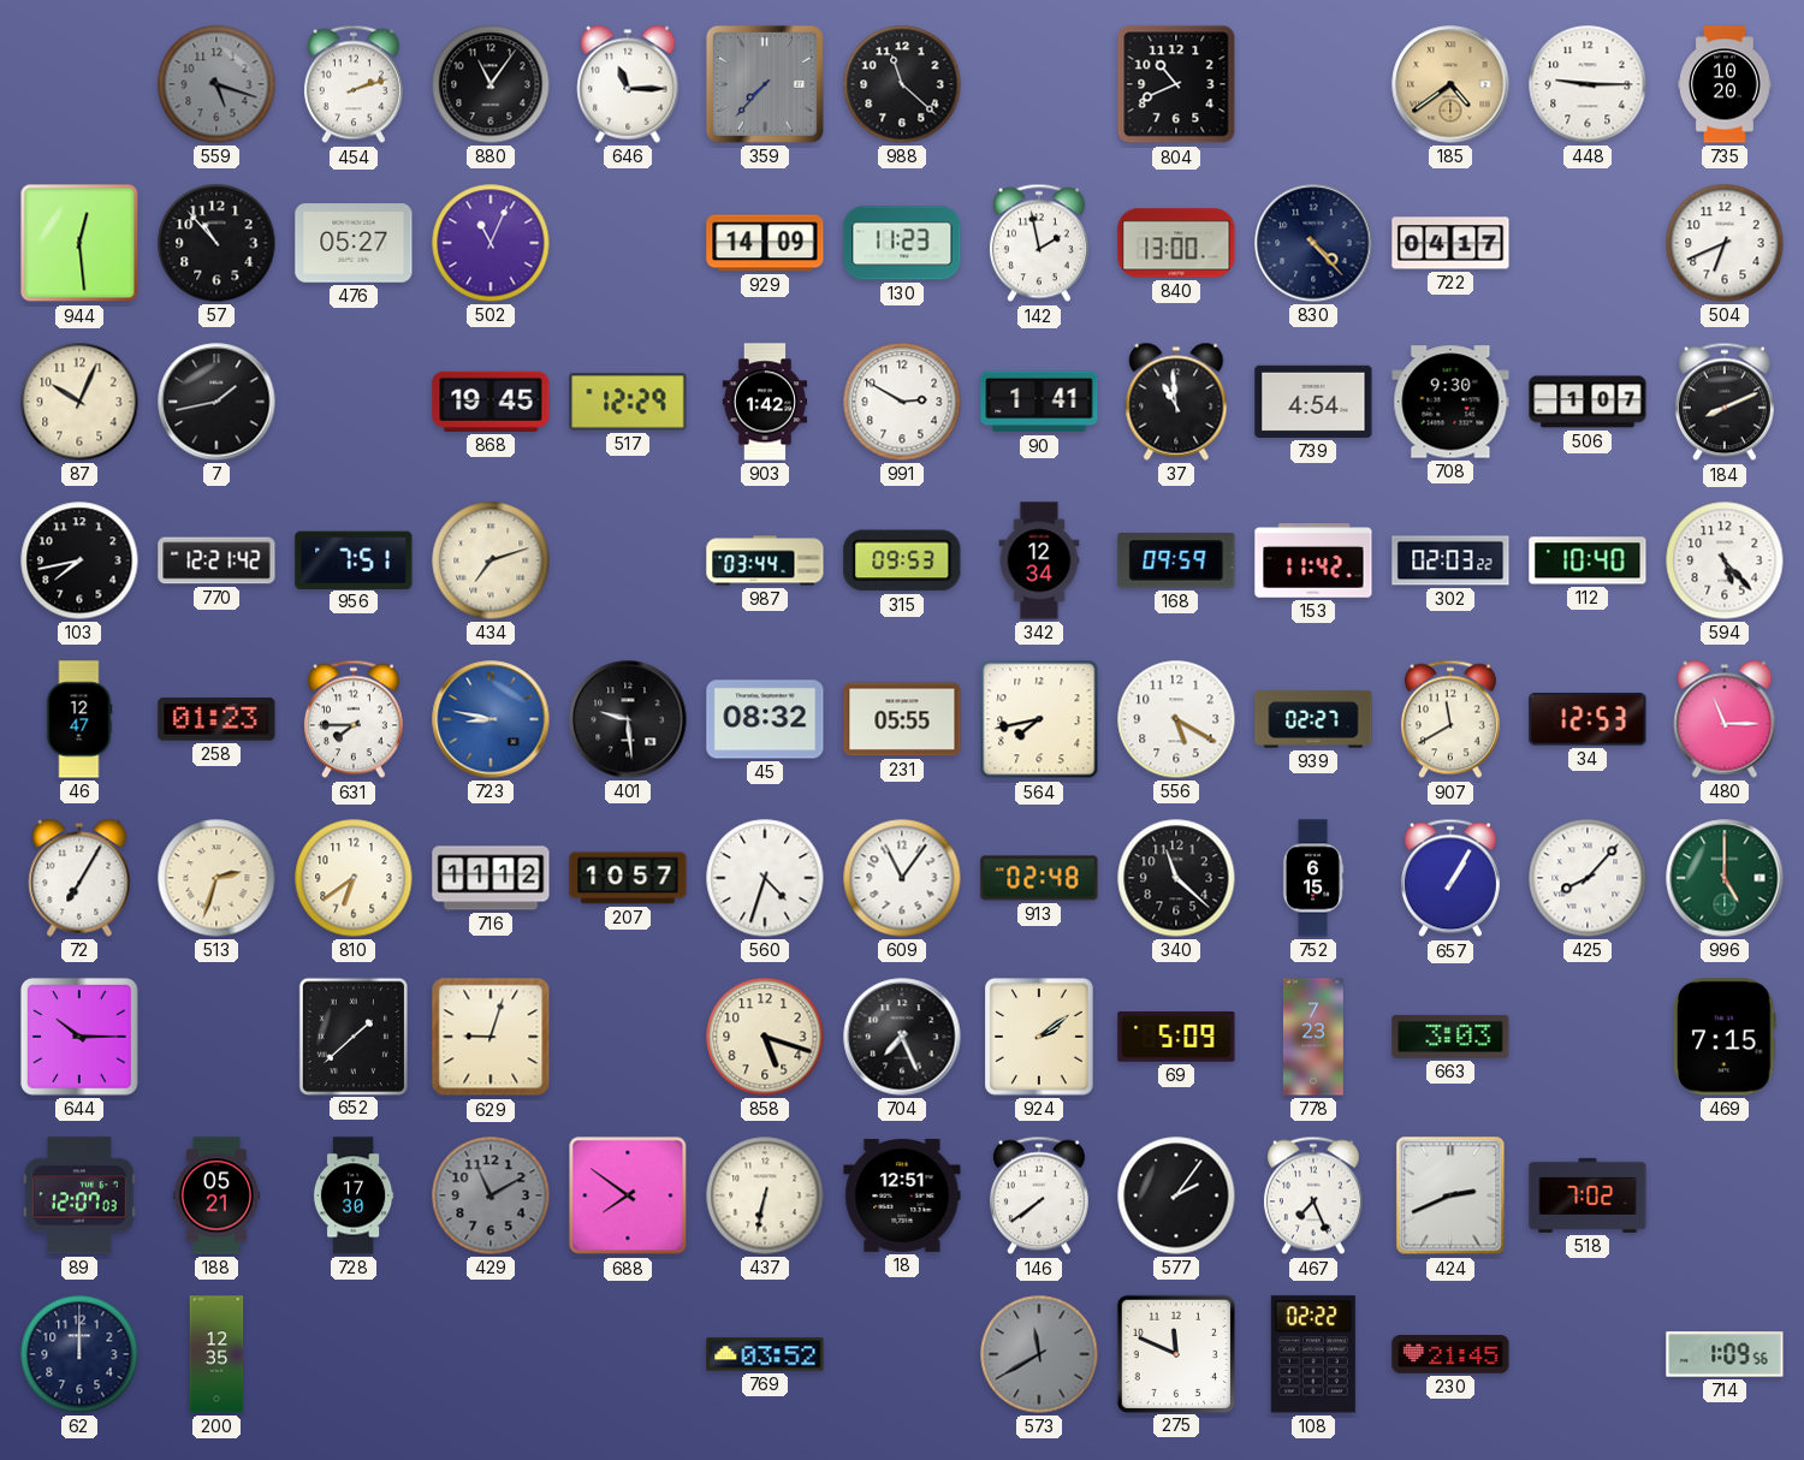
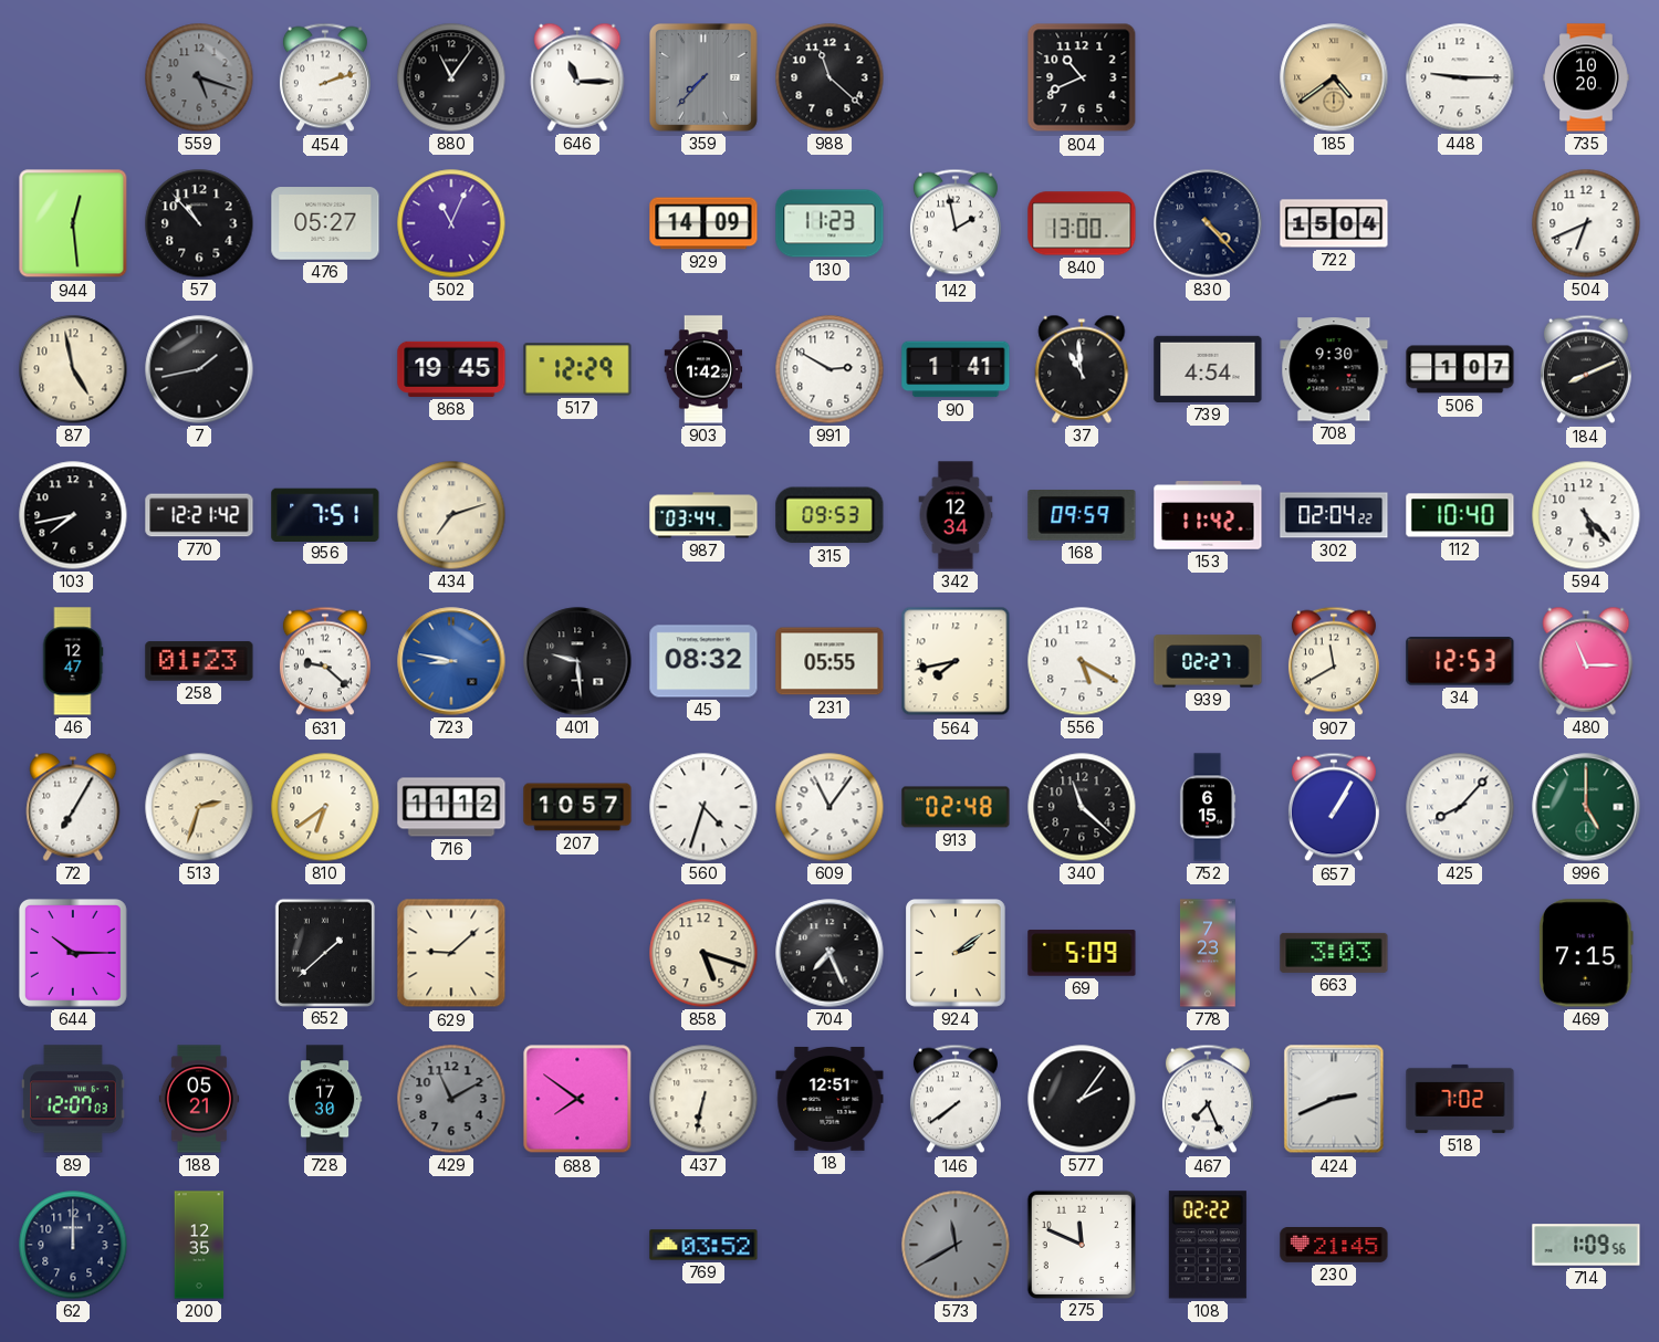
722: 04:17 -> 15:04 (1334, 223)
87: 10:04 -> 4:58 (73, 369)
302: 02:03 -> 02:04 (1334, 515)
631: 7:45 -> 9:22 (325, 661)
629: 9:03 -> 9:08 (451, 953)
